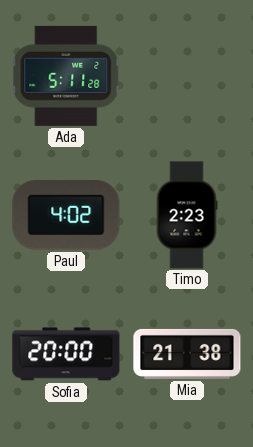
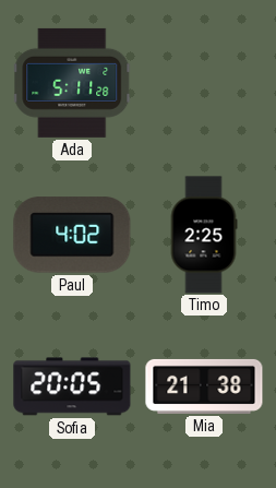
Timo: 2:23 -> 2:25 (204, 235)
Sofia: 20:00 -> 20:05 (72, 386)
